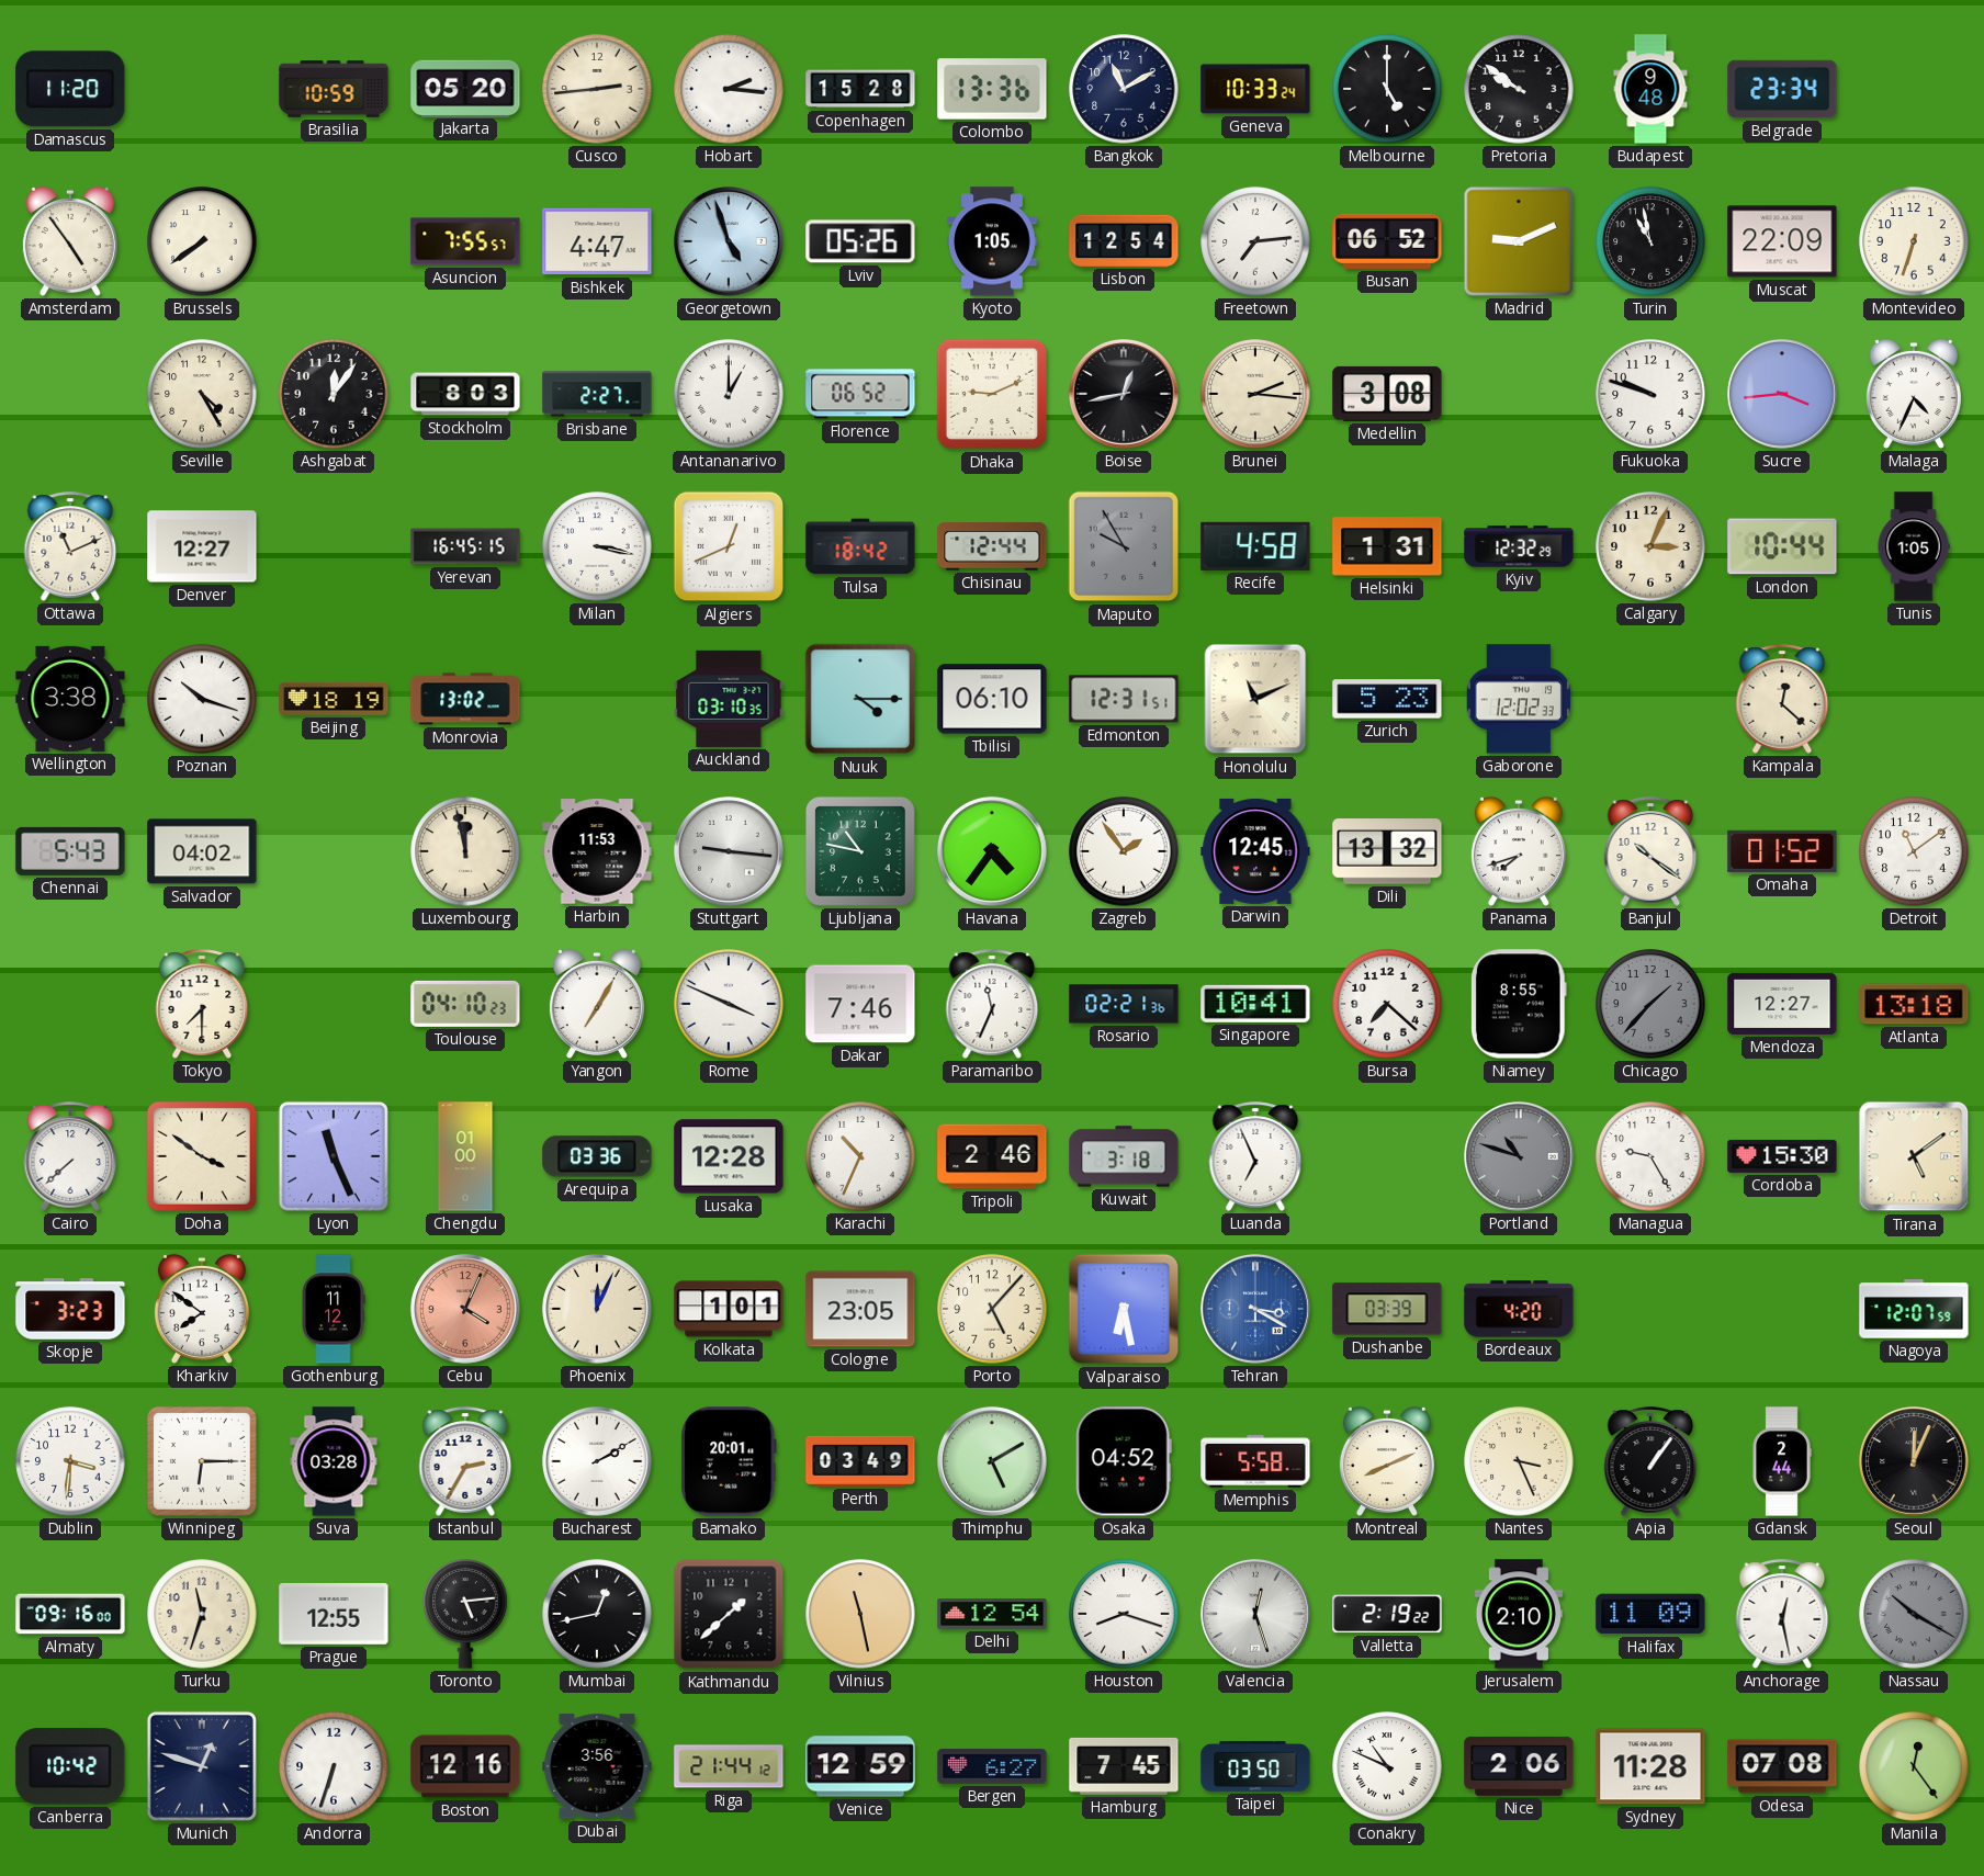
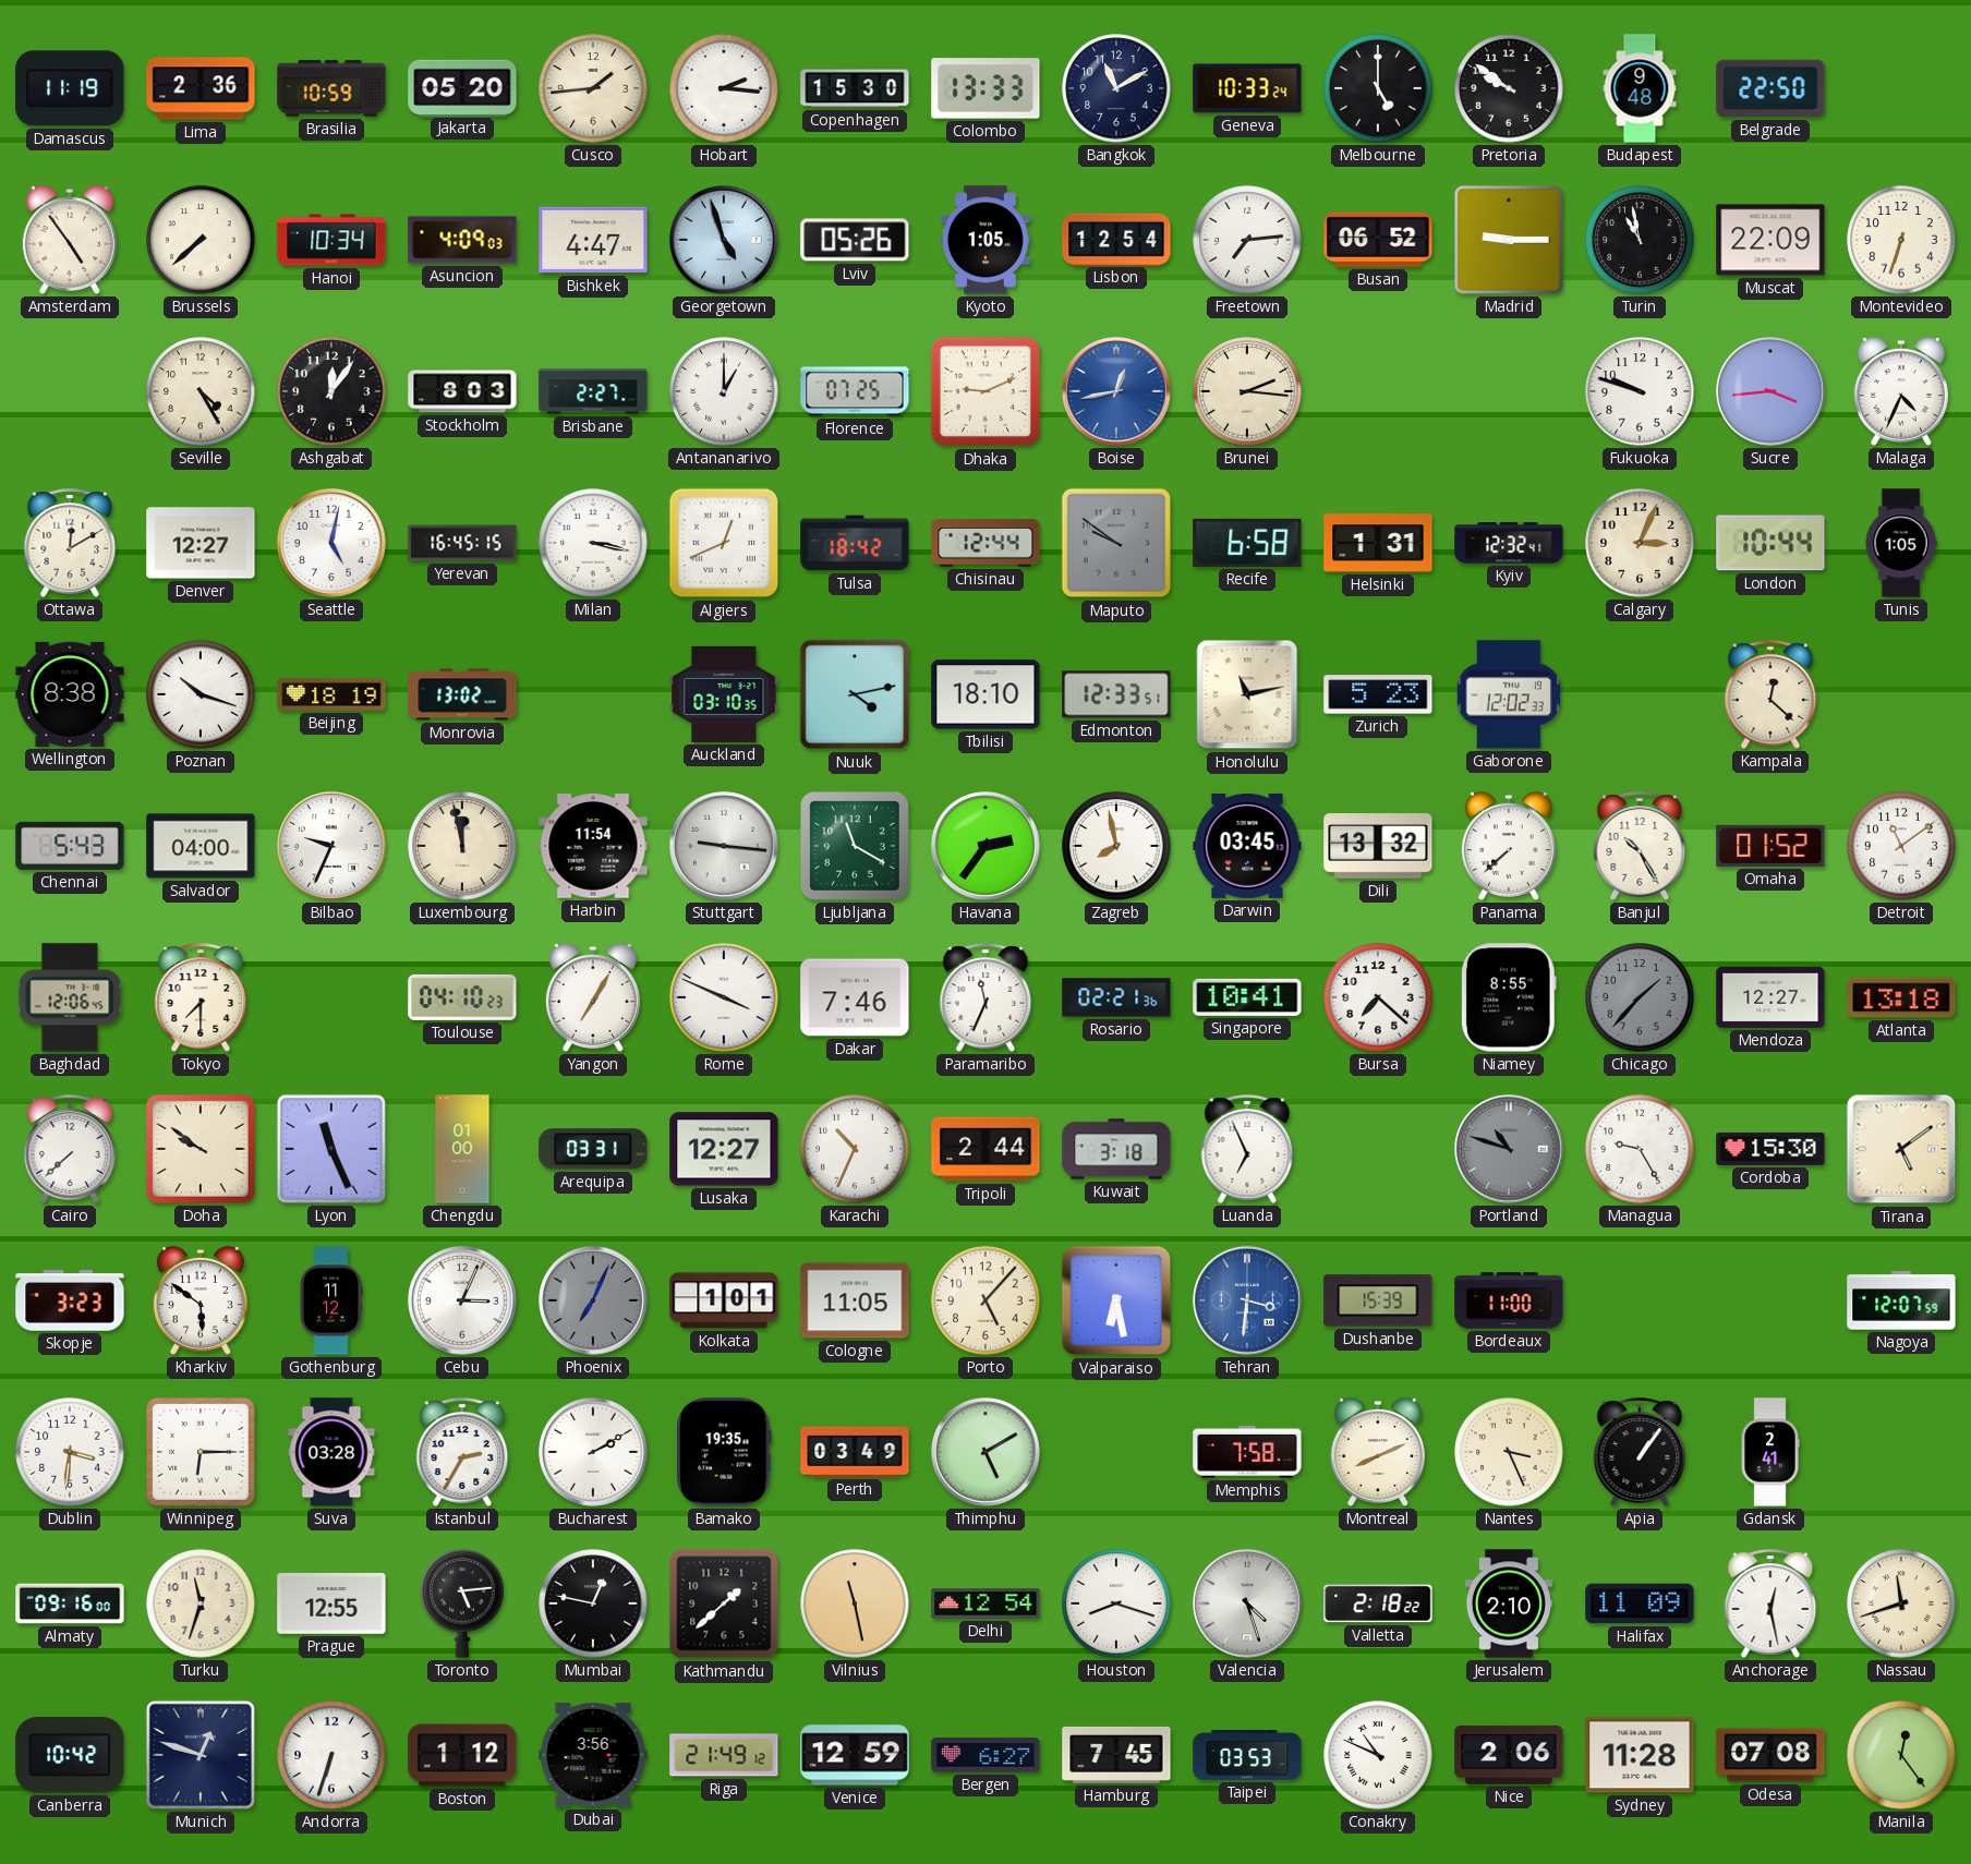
Damascus: 11:20 -> 11:19 (70, 88)
Lima: none -> 2:36 (201, 88)
Cusco: 2:44 -> 1:44 (593, 88)
Copenhagen: 15:28 -> 15:30 (855, 88)
Colombo: 13:36 -> 13:33 (986, 88)
Belgrade: 23:34 -> 22:50 (1770, 88)
Brussels: 7:39 -> 7:38 (201, 240)
Hanoi: none -> 10:34 (331, 240)
Asuncion: 7:55 -> 4:09 (462, 240)
Madrid: 9:11 -> 9:15 (1509, 240)
Florence: 06:52 -> 07:25 (855, 391)
Boise dial: black -> blue (1117, 392)
Medellin: 3:08 -> none (1387, 394)
Ottawa: 11:11 -> 12:10 (70, 543)
Seattle: none -> 5:02 (332, 544)
Maputo: 9:55 -> 9:51 (1116, 543)
Recife: 4:58 -> 6:58 (1247, 543)
Kyiv: 12:32:29 -> 12:32:41 (1509, 543)
Wellington: 3:38 -> 8:38 (70, 694)
Nuuk: 4:15 -> 4:13 (855, 694)
Tbilisi: 06:10 -> 18:10 (986, 694)
Edmonton: 12:31 -> 12:33 (1116, 694)
Honolulu: 11:11 -> 11:13 (1247, 694)
Salvador: 04:02 -> 04:00 (201, 846)
Bilbao: none -> 9:34 (332, 847)
Harbin: 11:53 -> 11:54 (593, 846)
Ljubljana: 10:47 -> 11:20 (855, 846)
Havana: 4:36 -> 2:36 (987, 847)
Zagreb: 1:54 -> 7:58 (1116, 846)
Darwin: 12:45 -> 03:45 (1247, 846)
Panama: 7:42 -> 7:38 (1509, 846)
Banjul: 10:21 -> 10:25 (1640, 846)
Baghdad: none -> 12:06 (70, 997)
Doha: 3:51 -> 9:51 (201, 1149)
Arequipa: 03:36 -> 03:31 (593, 1149)
Lusaka: 12:28 -> 12:27 (724, 1149)
Tripoli: 2:46 -> 2:44 (986, 1149)
Kharkiv: 7:51 -> 5:51 (201, 1300)
Cebu: 4:04 -> 3:04 (463, 1302)
Cebu dial: salmon -> white (463, 1302)
Phoenix: 12:04 -> 7:04 (594, 1302)
Phoenix dial: cream -> grey (594, 1302)
Cologne: 23:05 -> 11:05 (855, 1300)
Tehran: 3:20 -> 3:31 (1248, 1302)
Dushanbe: 03:39 -> 15:39 (1378, 1300)
Bordeaux: 4:20 -> 11:00 (1509, 1300)
Bamako: 20:01 -> 19:35 (724, 1452)
Osaka: 04:52 -> none (1124, 1461)
Memphis: 5:58 -> 7:58 (1247, 1452)
Gdansk: 2:44 -> 2:41 (1770, 1452)
Seoul: 12:04 -> none (1915, 1462)
Mumbai: 12:43 -> 12:47 (593, 1603)
Valencia: 12:27 -> 4:27 (1248, 1605)
Valletta: 2:19 -> 2:18 (1378, 1603)
Nassau: 10:20 -> 11:42 (1901, 1603)
Nassau dial: grey -> cream (1901, 1603)
Boston: 12:16 -> 1:12 (462, 1755)
Riga: 21:44 -> 21:49 (724, 1755)
Taipei: 03:50 -> 03:53 (1247, 1755)
